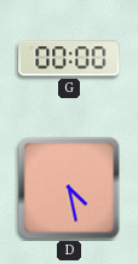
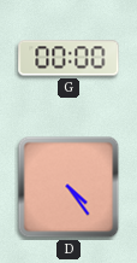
D: 4:28 -> 4:24 (68, 187)
